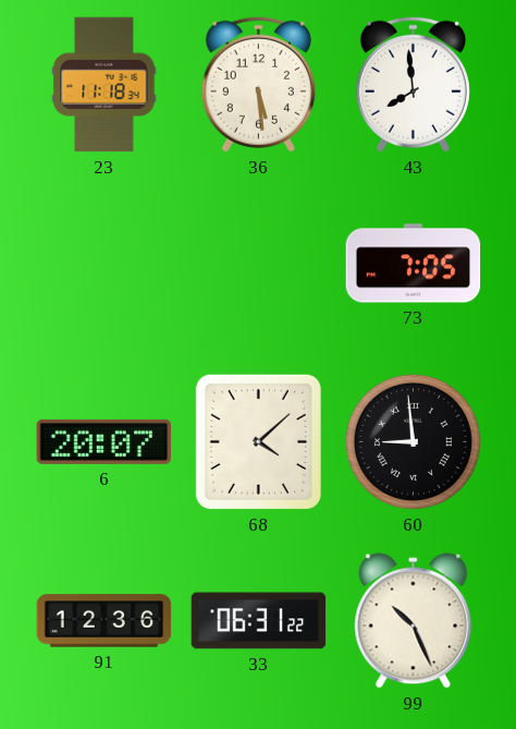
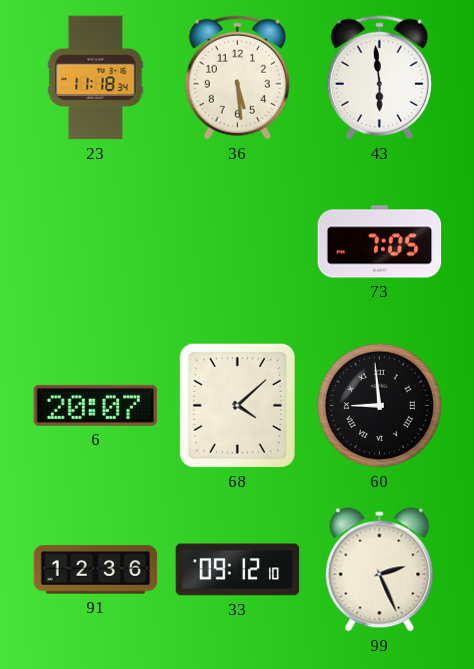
43: 7:59 -> 5:59 (379, 77)
33: 06:31 -> 09:12 (238, 570)
99: 10:26 -> 2:26 (380, 570)
